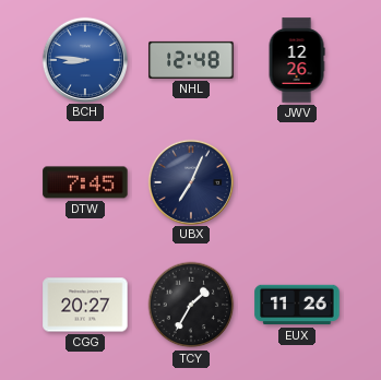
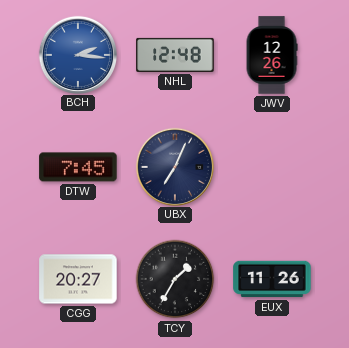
BCH: 8:46 -> 2:16 (77, 54)
